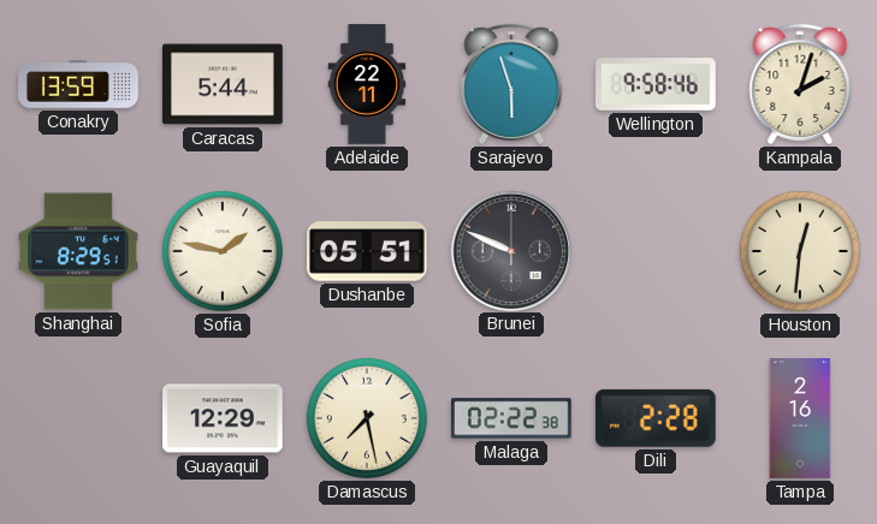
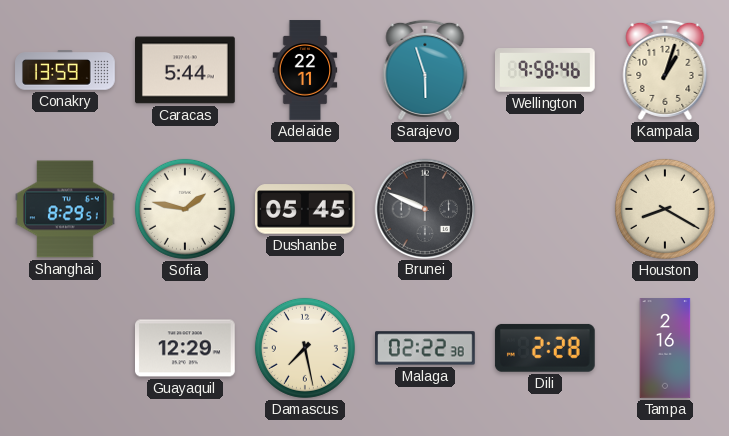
Kampala: 2:03 -> 1:03 (665, 70)
Dushanbe: 05:51 -> 05:45 (306, 209)
Houston: 12:31 -> 8:20 (665, 209)
